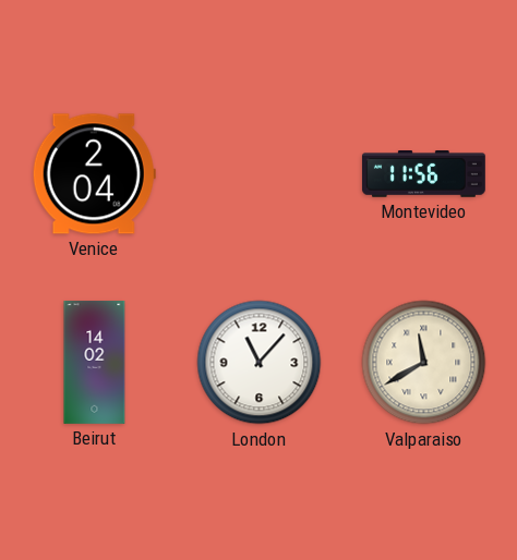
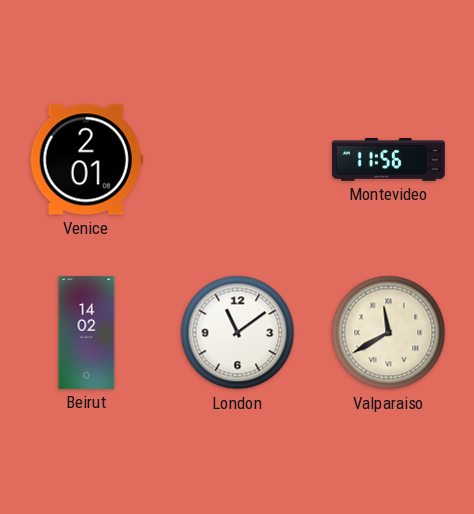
Venice: 2:04 -> 2:01 (86, 160)
London: 11:07 -> 11:09 (238, 333)
